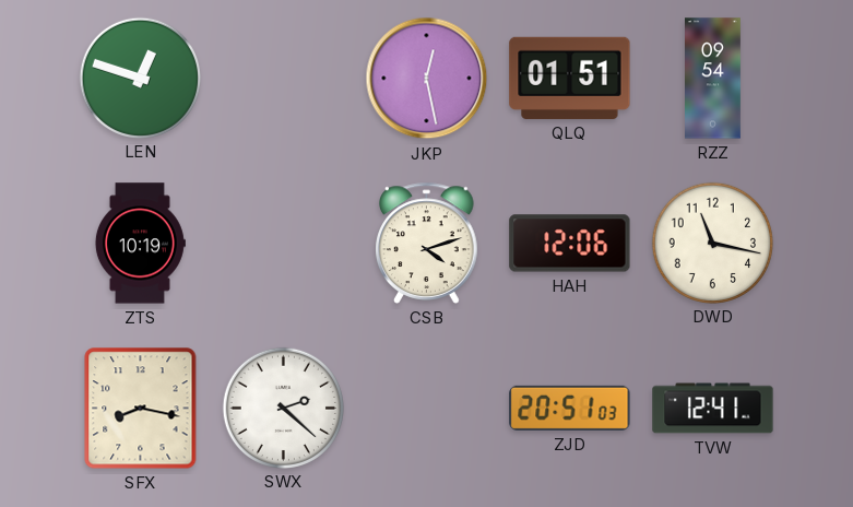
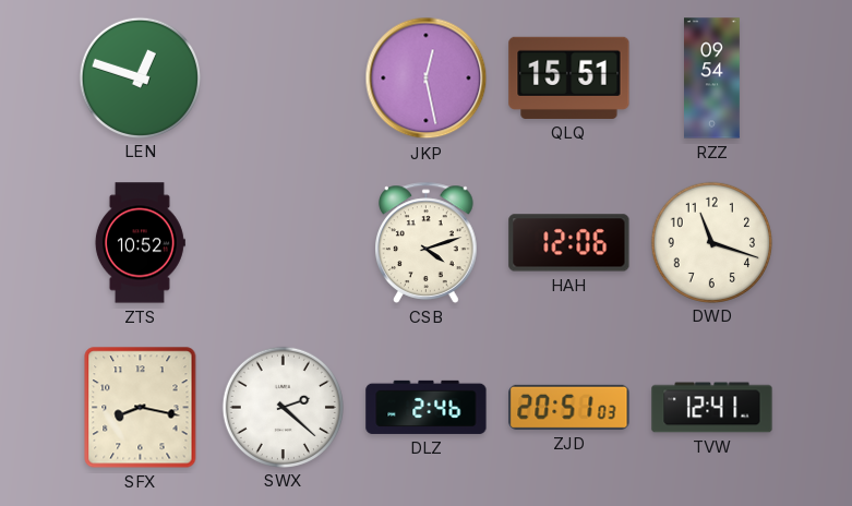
QLQ: 01:51 -> 15:51 (569, 77)
ZTS: 10:19 -> 10:52 (140, 243)
DWD: 11:17 -> 11:18 (711, 242)
DLZ: none -> 2:46 (427, 407)
